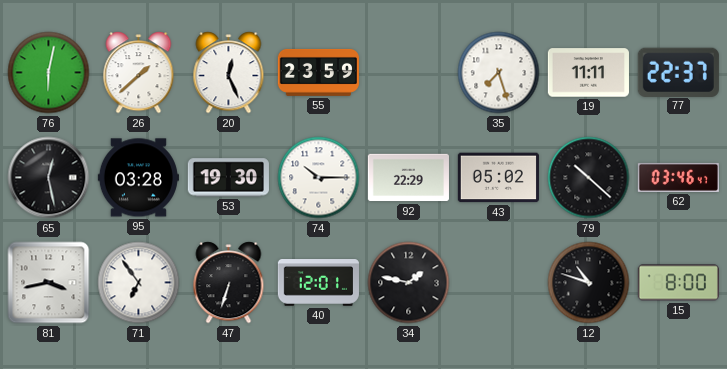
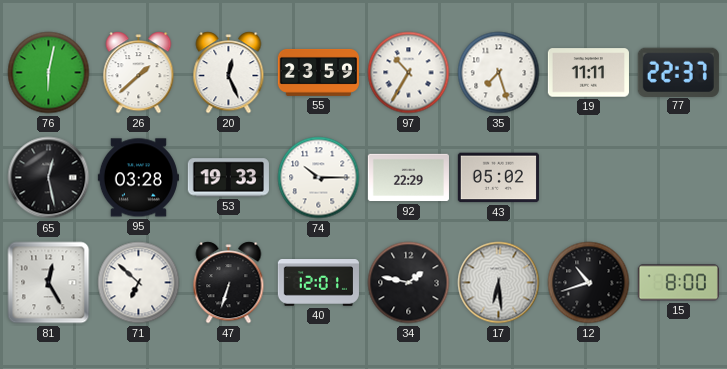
97: none -> 10:35 (409, 73)
53: 19:30 -> 19:33 (228, 178)
79: 10:22 -> none (589, 178)
62: 03:46 -> none (678, 177)
81: 3:43 -> 12:25 (49, 283)
71: 6:54 -> 6:52 (139, 283)
17: none -> 6:29 (499, 283)
12: 10:48 -> 10:42 (589, 283)
